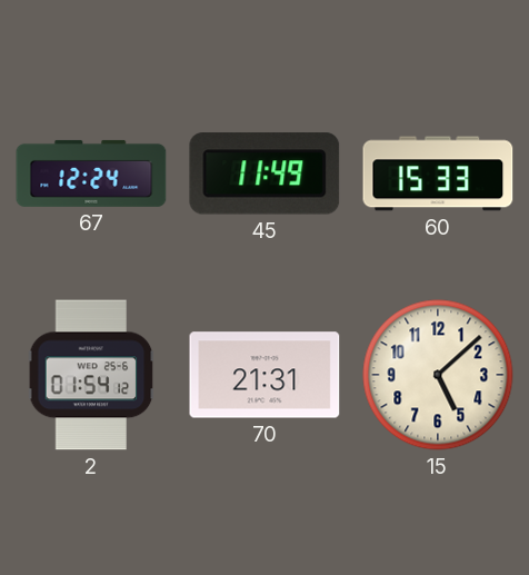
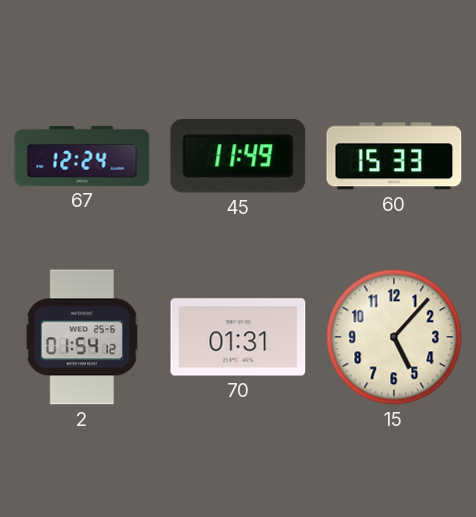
70: 21:31 -> 01:31 (238, 337)
15: 5:08 -> 5:07 (394, 337)
